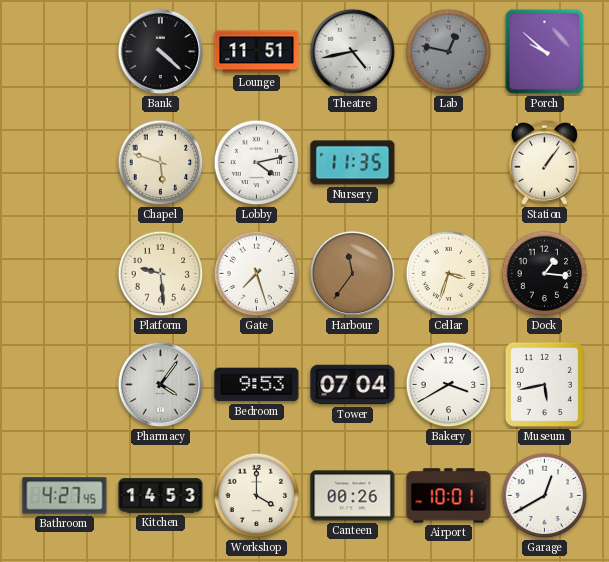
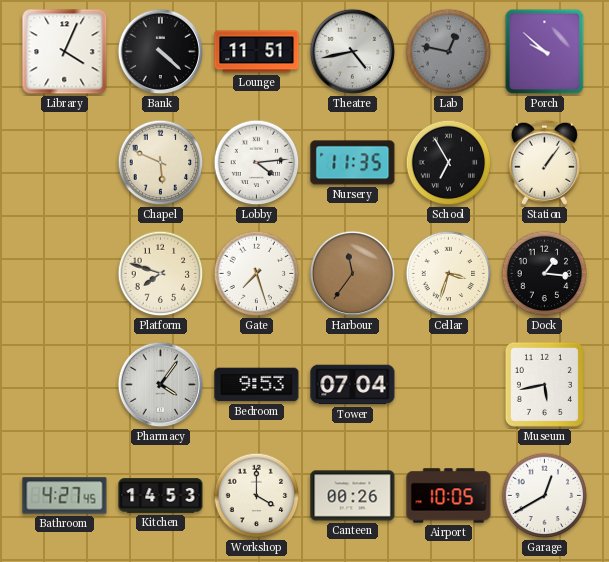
Library: none -> 4:04 (65, 52)
Chapel: 5:48 -> 5:49 (161, 163)
Lobby: 4:13 -> 4:14 (257, 163)
School: none -> 6:55 (449, 163)
Platform: 9:29 -> 7:48 (161, 274)
Bakery: 3:40 -> none (449, 385)
Airport: 10:01 -> 10:05 (449, 496)
